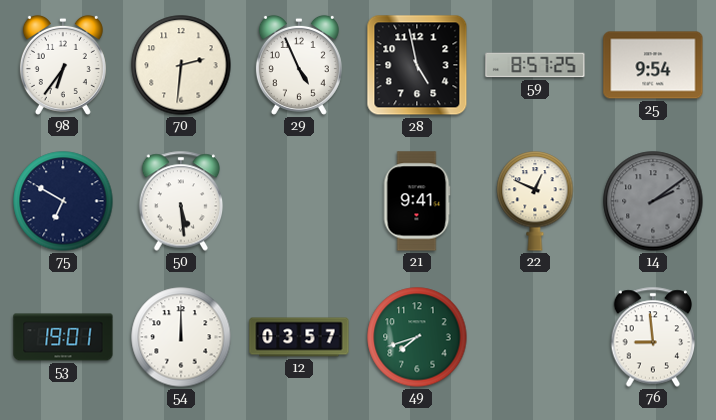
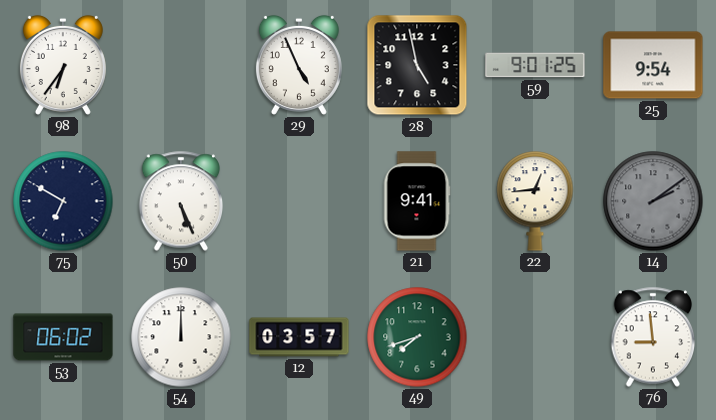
70: 2:31 -> none (181, 65)
59: 8:57 -> 9:01 (535, 65)
50: 5:29 -> 5:26 (181, 201)
22: 12:49 -> 12:44 (535, 201)
53: 19:01 -> 06:02 (63, 337)
